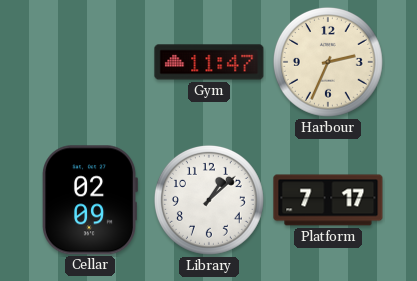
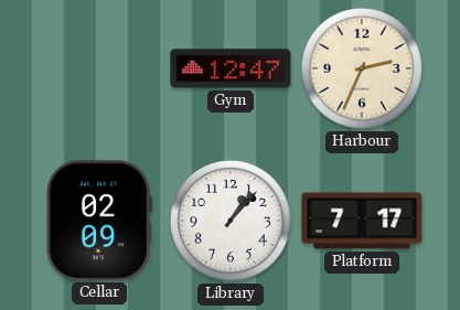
Gym: 11:47 -> 12:47 (231, 68)
Library: 1:08 -> 1:07 (231, 221)
